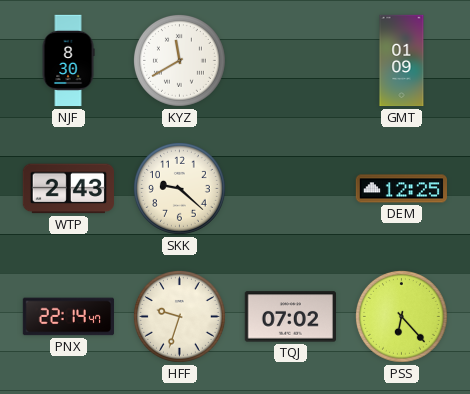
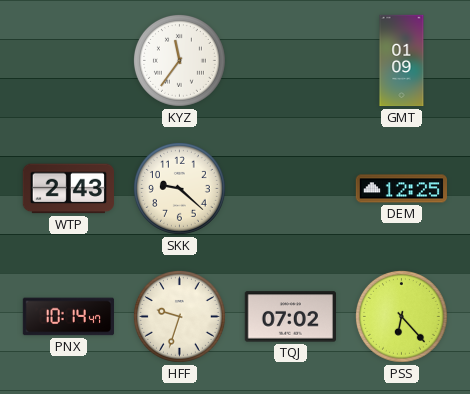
NJF: 8:30 -> none (68, 61)
KYZ: 11:40 -> 11:36 (179, 60)
PNX: 22:14 -> 10:14 (68, 317)
